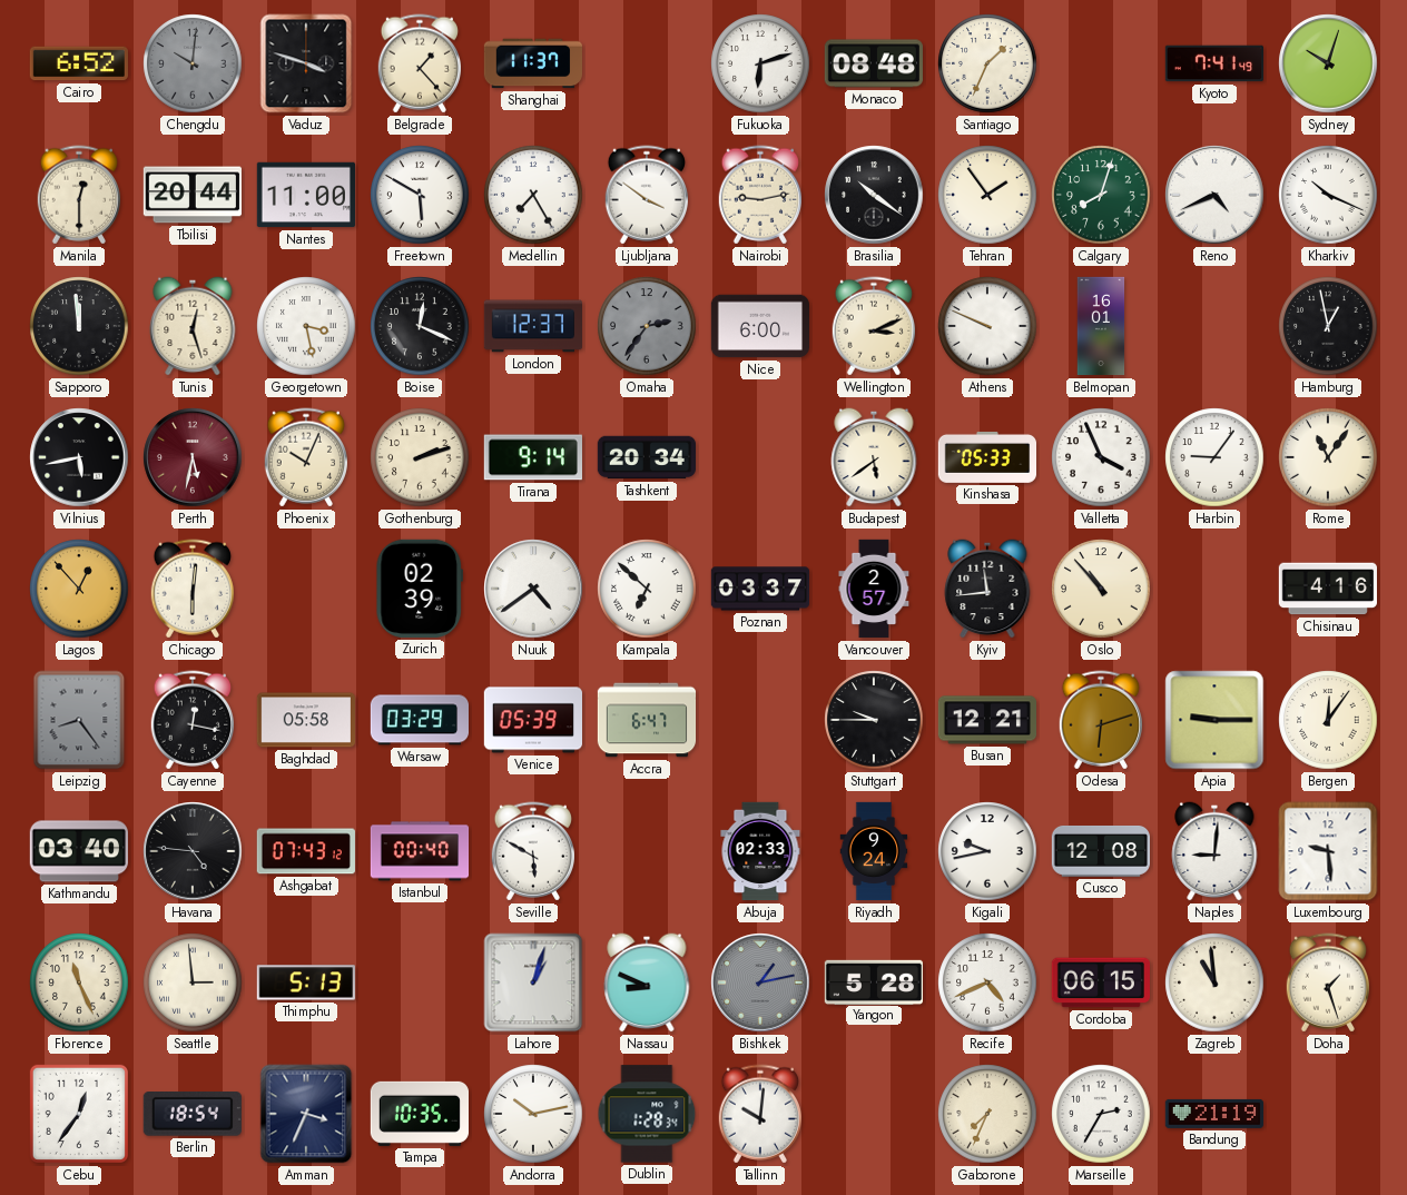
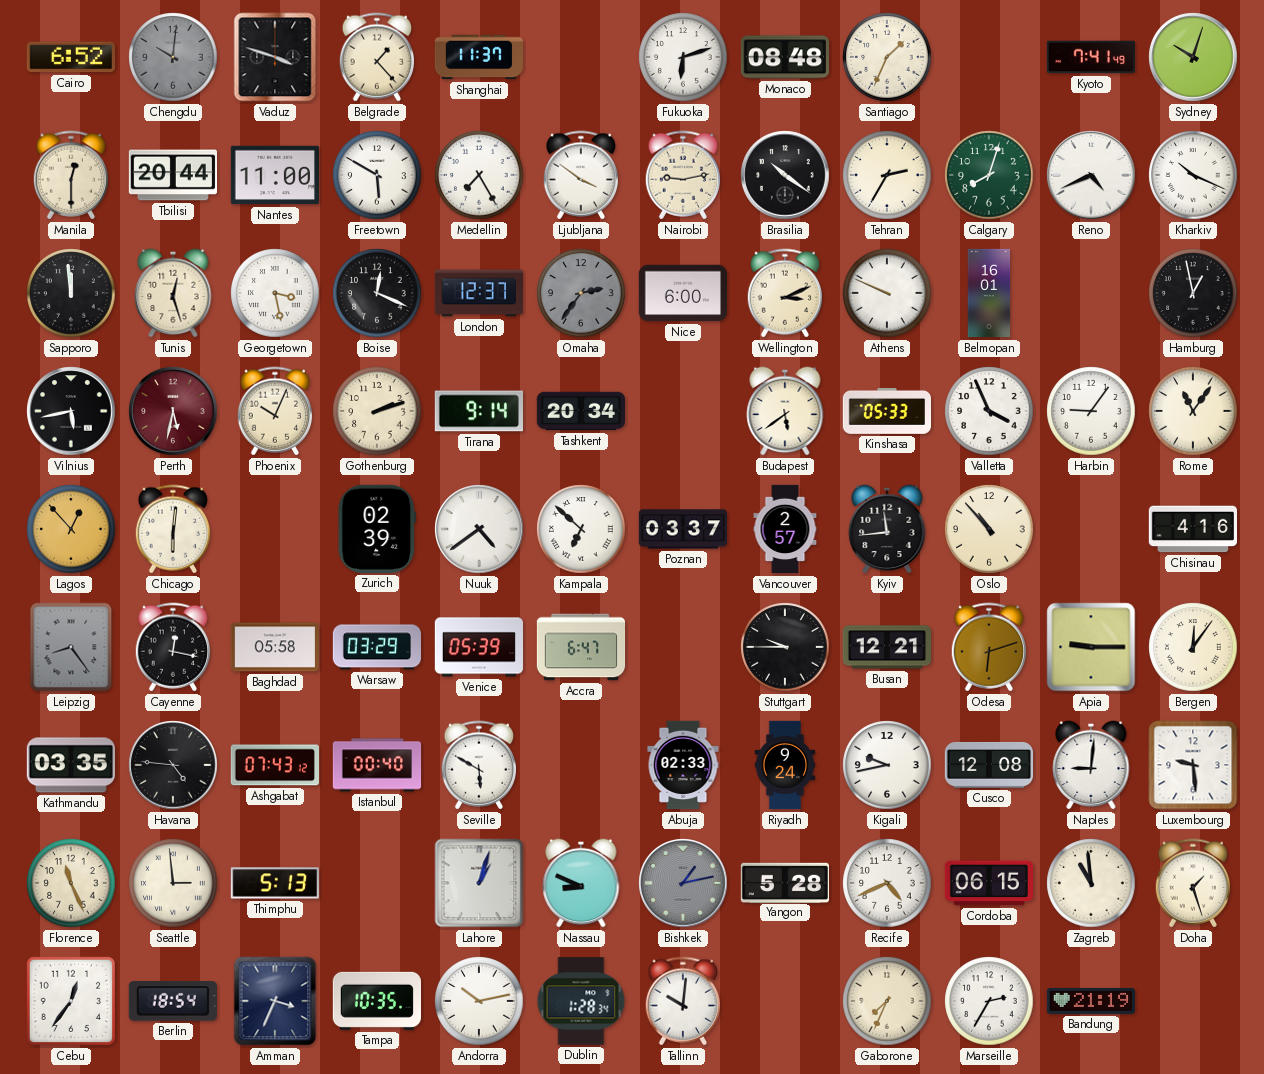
Tehran: 1:54 -> 2:35 (887, 175)
Kathmandu: 03:40 -> 03:35 (71, 765)
